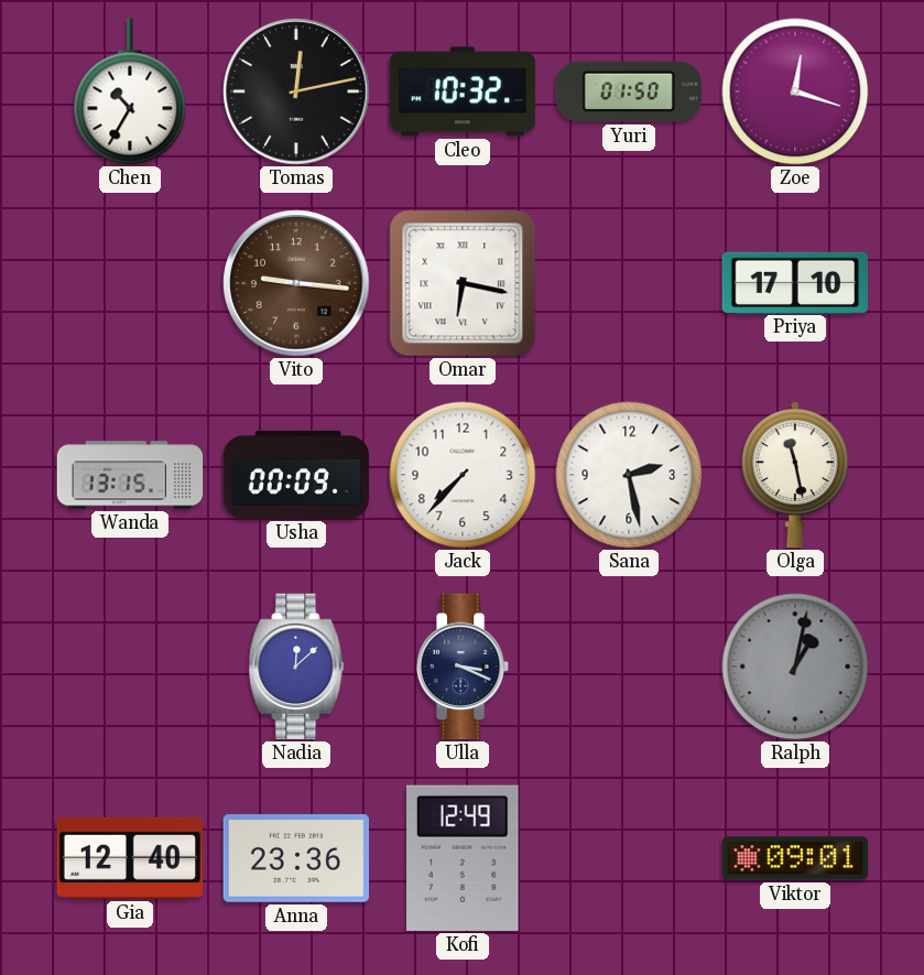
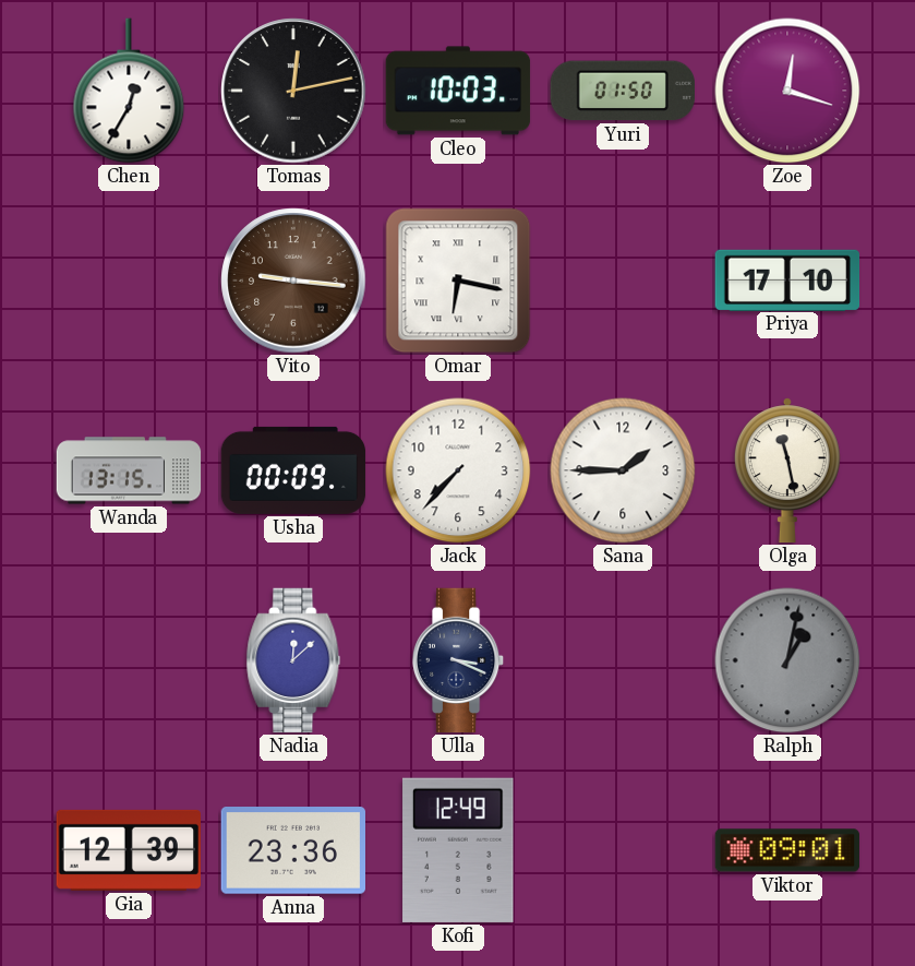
Chen: 10:35 -> 12:35 (129, 91)
Cleo: 10:32 -> 10:03 (458, 91)
Sana: 2:28 -> 1:45 (623, 470)
Gia: 12:40 -> 12:39 (128, 850)
